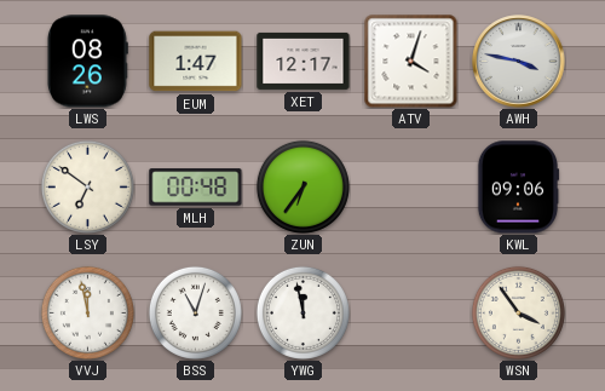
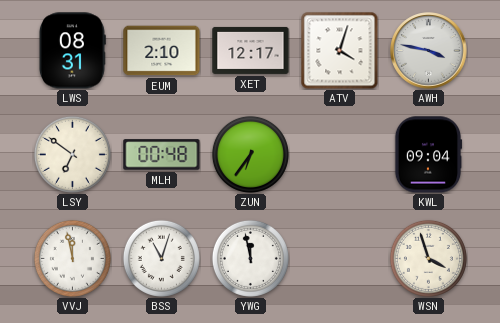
LWS: 08:26 -> 08:31 (72, 51)
EUM: 1:47 -> 2:10 (162, 51)
KWL: 09:06 -> 09:04 (428, 155)
WSN: 3:54 -> 3:57 (428, 258)
